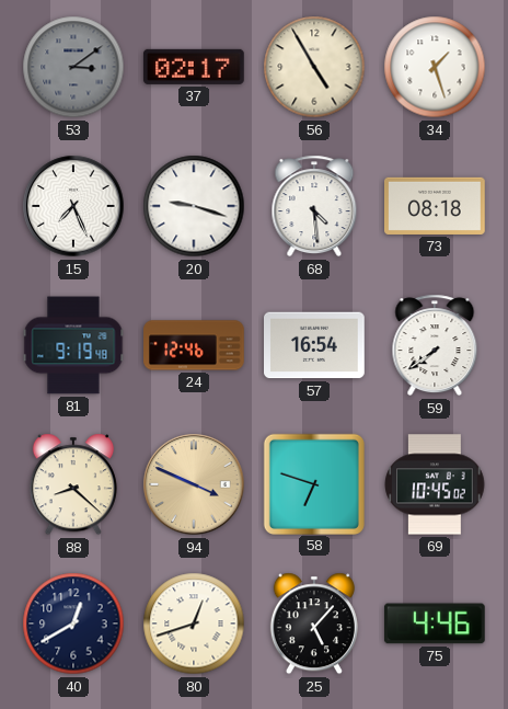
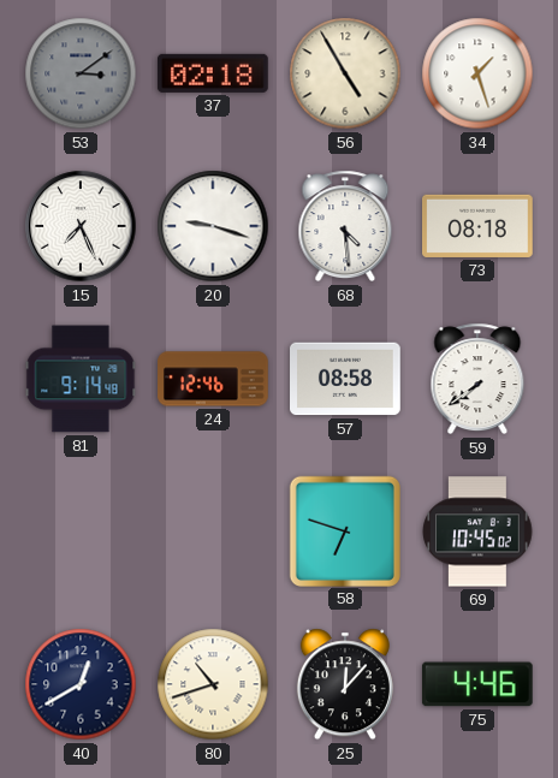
37: 02:17 -> 02:18 (213, 73)
81: 9:19 -> 9:14 (81, 379)
57: 16:54 -> 08:58 (346, 379)
88: 8:22 -> none (73, 484)
94: 3:49 -> none (194, 484)
80: 12:42 -> 10:42 (213, 684)
25: 5:07 -> 12:07 (345, 684)
